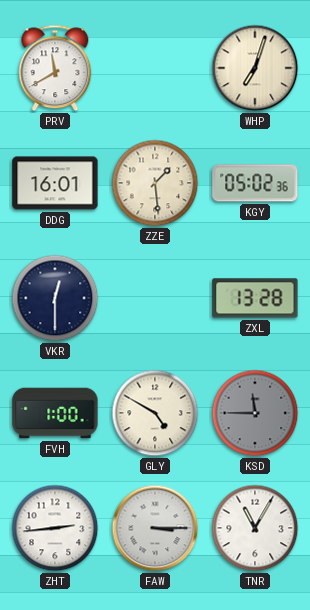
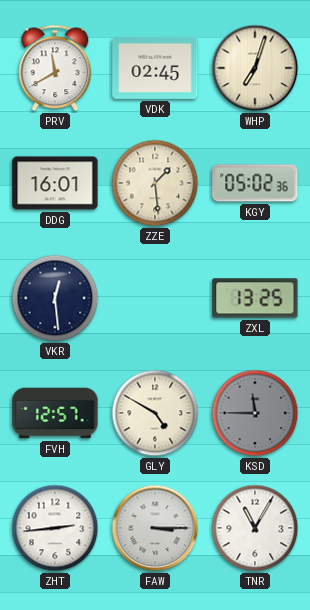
VDK: none -> 02:45 (155, 68)
VKR: 12:30 -> 12:29 (55, 298)
ZXL: 13:28 -> 13:25 (255, 298)
FVH: 1:00 -> 12:57 (55, 413)
